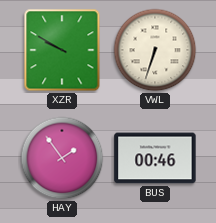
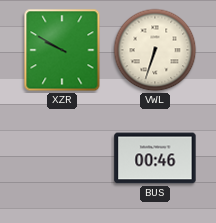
HAY: 1:54 -> none (62, 158)
